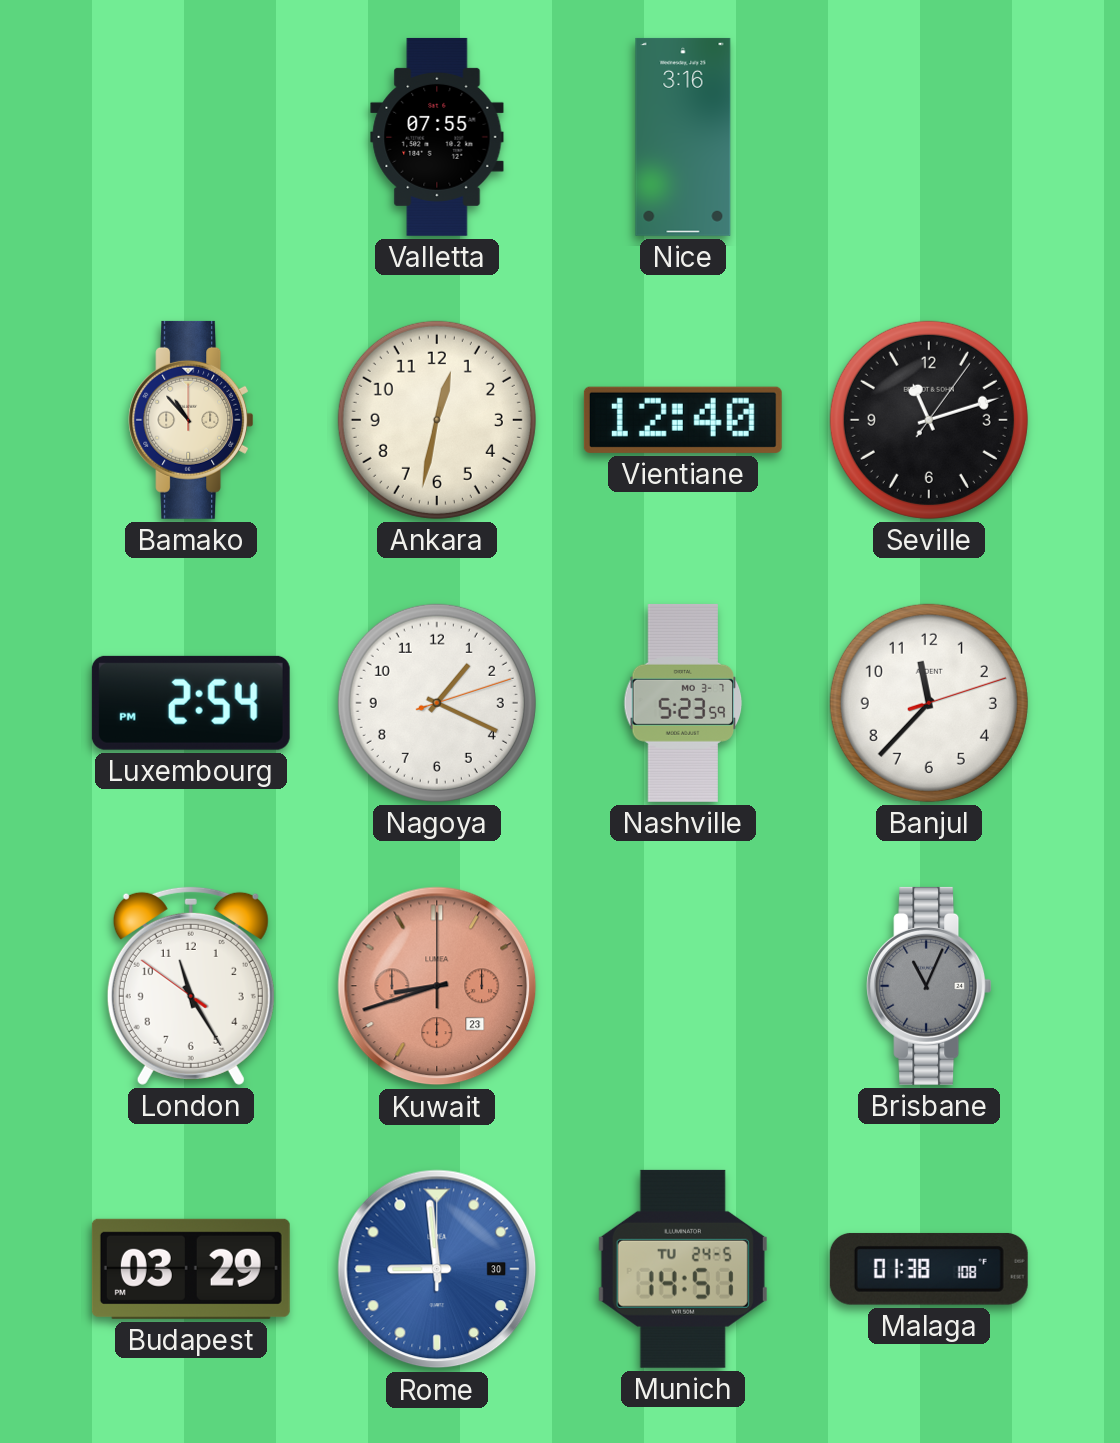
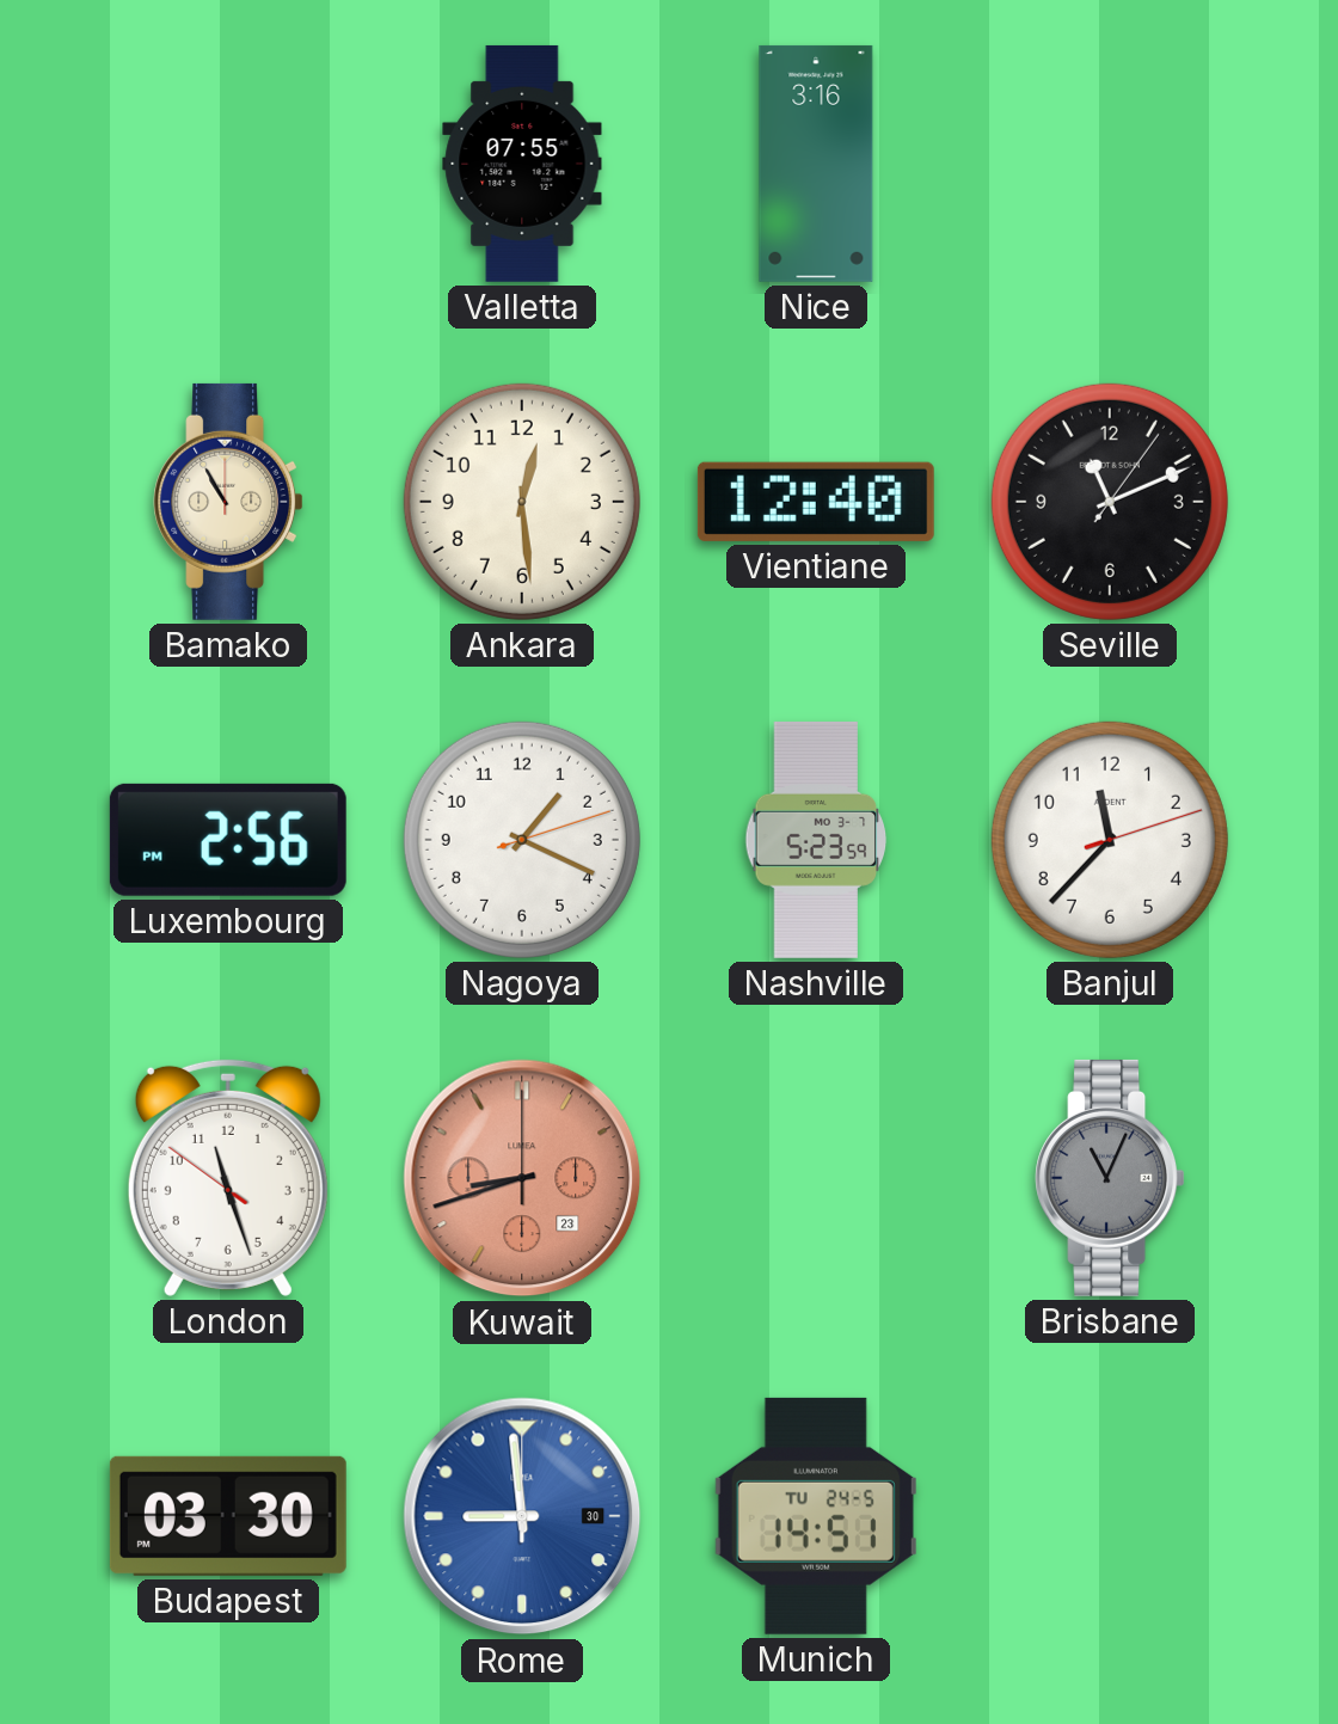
Bamako: 10:53 -> 10:55 (228, 502)
Ankara: 12:32 -> 12:29 (522, 502)
Seville: 11:12 -> 11:11 (1110, 502)
Luxembourg: 2:54 -> 2:56 (228, 840)
London: 11:24 -> 11:26 (228, 1177)
Budapest: 03:29 -> 03:30 (228, 1516)
Malaga: 01:38 -> none (929, 1269)
